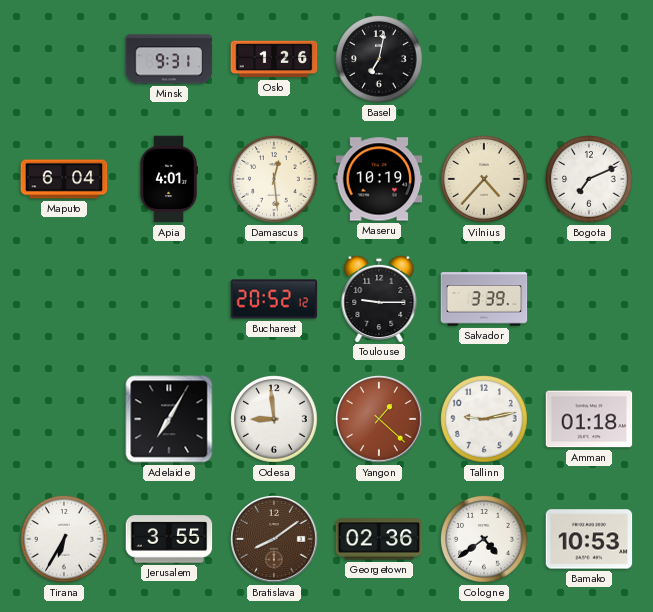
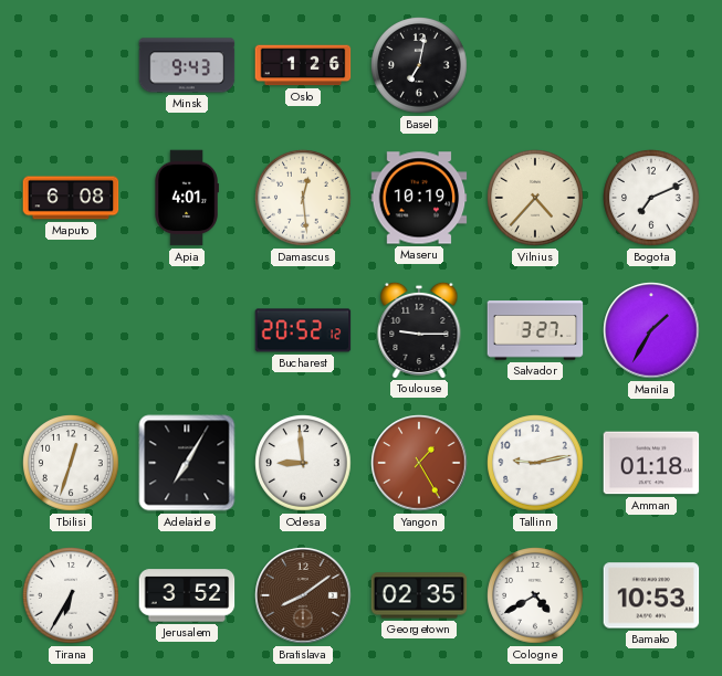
Minsk: 9:31 -> 9:43 (187, 65)
Maputo: 6:04 -> 6:08 (71, 198)
Salvador: 3:39 -> 3:27 (535, 330)
Manila: none -> 1:35 (651, 330)
Tbilisi: none -> 12:33 (71, 463)
Yangon: 1:22 -> 1:25 (419, 463)
Jerusalem: 3:55 -> 3:52 (187, 595)
Georgetown: 02:36 -> 02:35 (419, 595)
Cologne: 4:39 -> 4:40 (535, 595)
